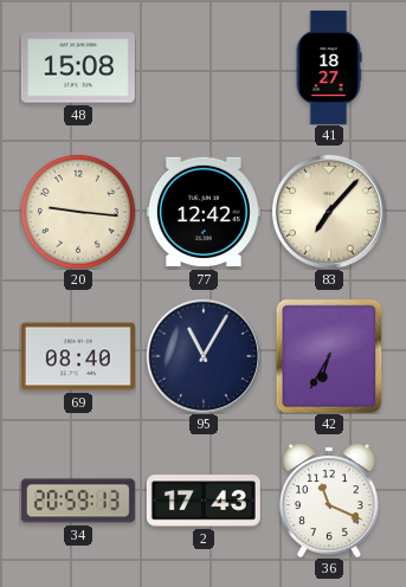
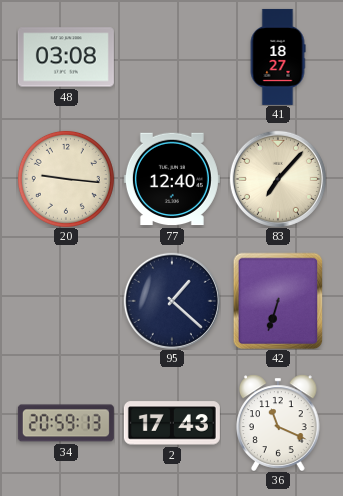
48: 15:08 -> 03:08 (66, 57)
77: 12:42 -> 12:40 (172, 179)
69: 08:40 -> none (78, 356)
95: 11:05 -> 1:22 (172, 301)
42: 6:35 -> 6:33 (278, 301)
